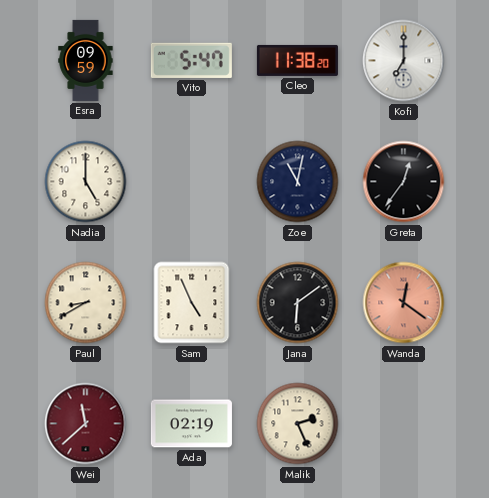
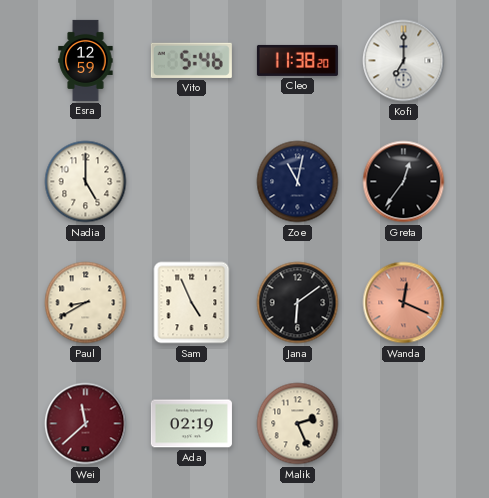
Esra: 09:59 -> 12:59 (86, 60)
Vito: 5:47 -> 5:46 (191, 60)
Wanda: 12:21 -> 12:19 (404, 303)
